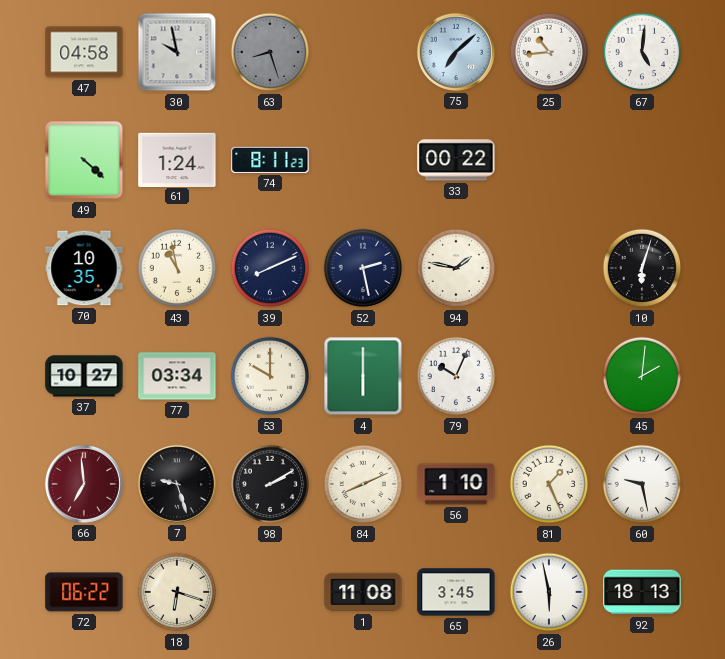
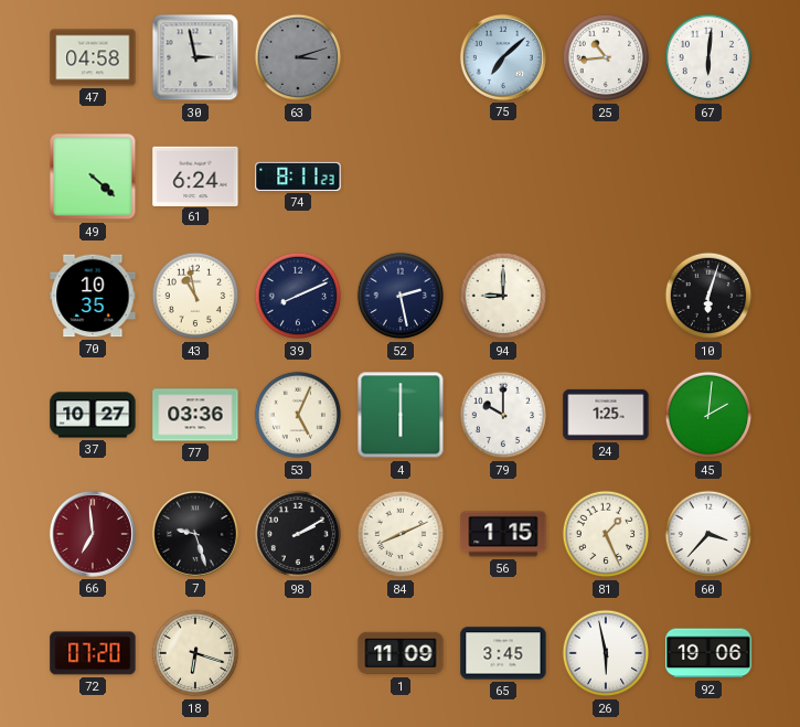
30: 9:58 -> 2:58 (195, 57)
63: 8:27 -> 3:12 (298, 57)
67: 5:01 -> 6:01 (708, 57)
61: 1:24 -> 6:24 (195, 175)
33: 00:22 -> none (456, 160)
94: 1:47 -> 9:00 (503, 296)
77: 03:34 -> 03:36 (195, 415)
53: 10:00 -> 5:04 (298, 415)
79: 10:04 -> 10:00 (503, 415)
24: none -> 1:25 (606, 415)
56: 1:10 -> 1:15 (503, 534)
60: 9:28 -> 3:37 (708, 534)
72: 06:22 -> 07:20 (93, 653)
1: 11:08 -> 11:09 (401, 653)
92: 18:13 -> 19:06 (708, 653)
